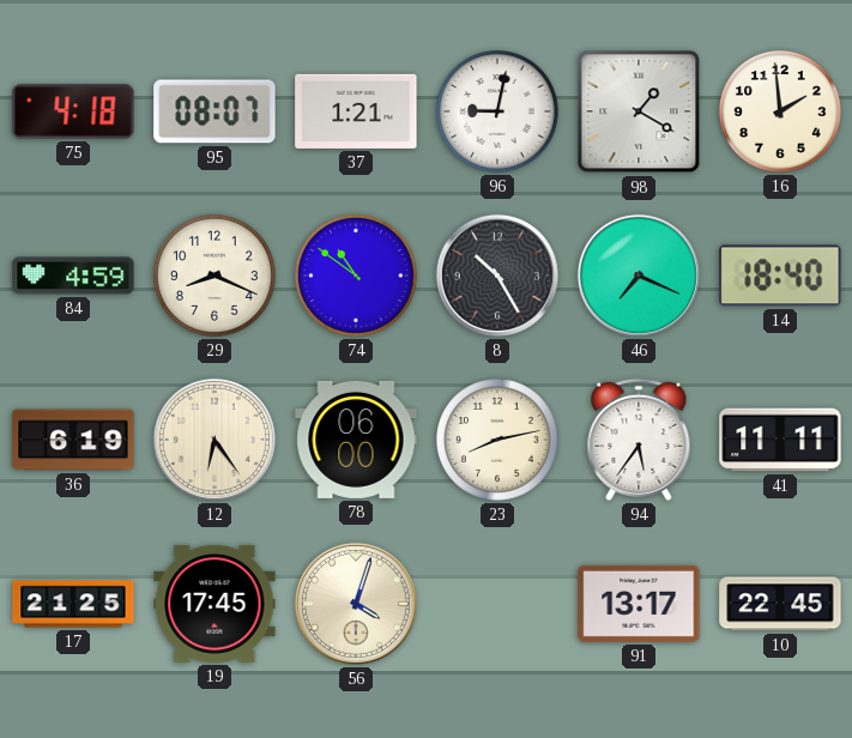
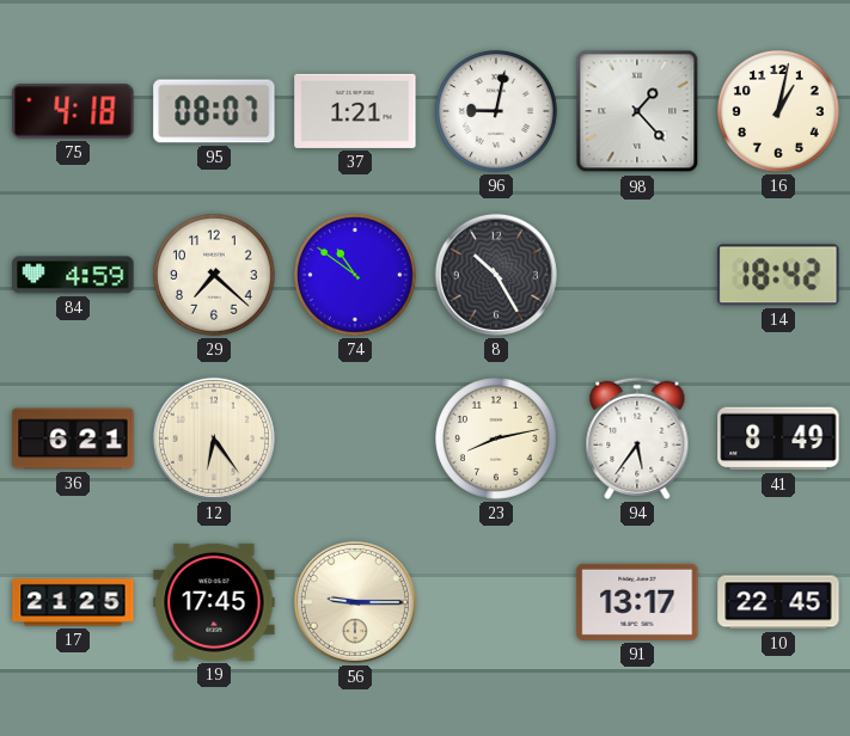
98: 1:20 -> 1:23 (637, 111)
16: 1:59 -> 1:02 (779, 112)
29: 8:19 -> 7:22 (215, 276)
46: 7:19 -> none (639, 276)
14: 18:40 -> 18:42 (778, 275)
36: 6:19 -> 6:21 (73, 438)
78: 06:00 -> none (356, 440)
41: 11:11 -> 8:49 (778, 438)
56: 4:03 -> 9:15 (355, 602)
